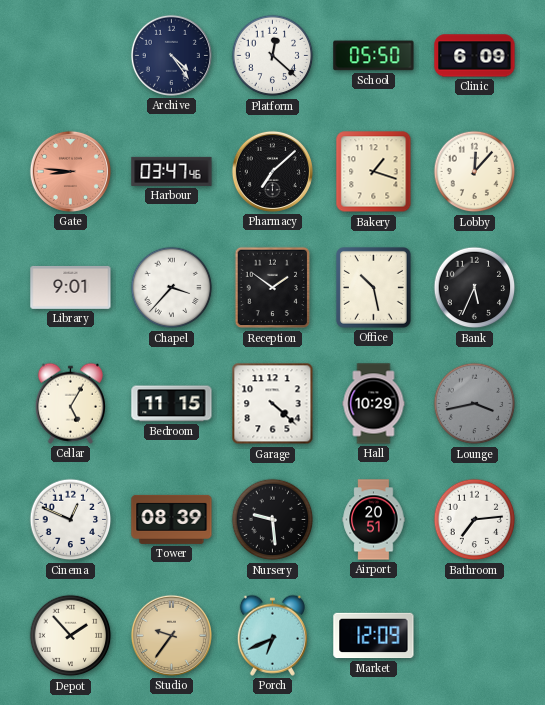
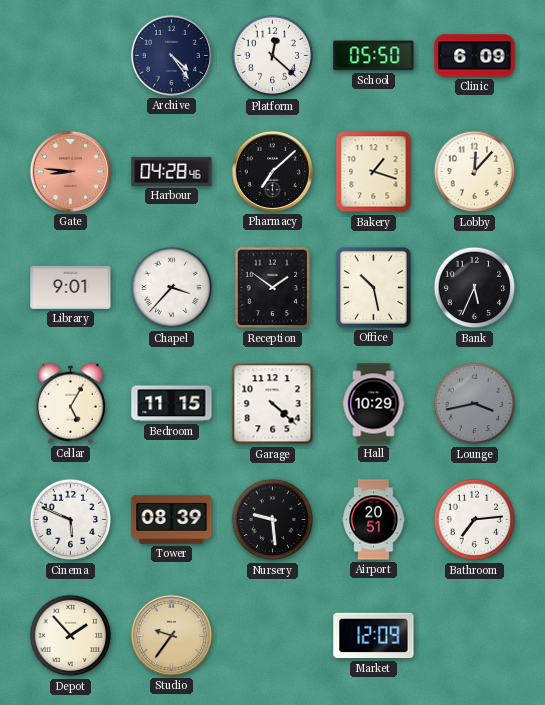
Harbour: 03:47 -> 04:28 (172, 171)
Cinema: 12:49 -> 5:49 (71, 520)
Porch: 6:41 -> none (272, 635)
